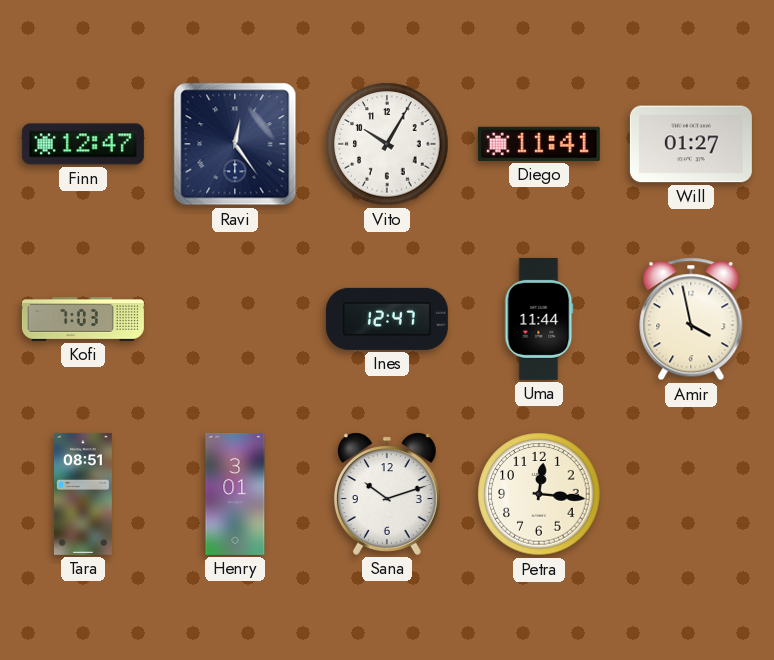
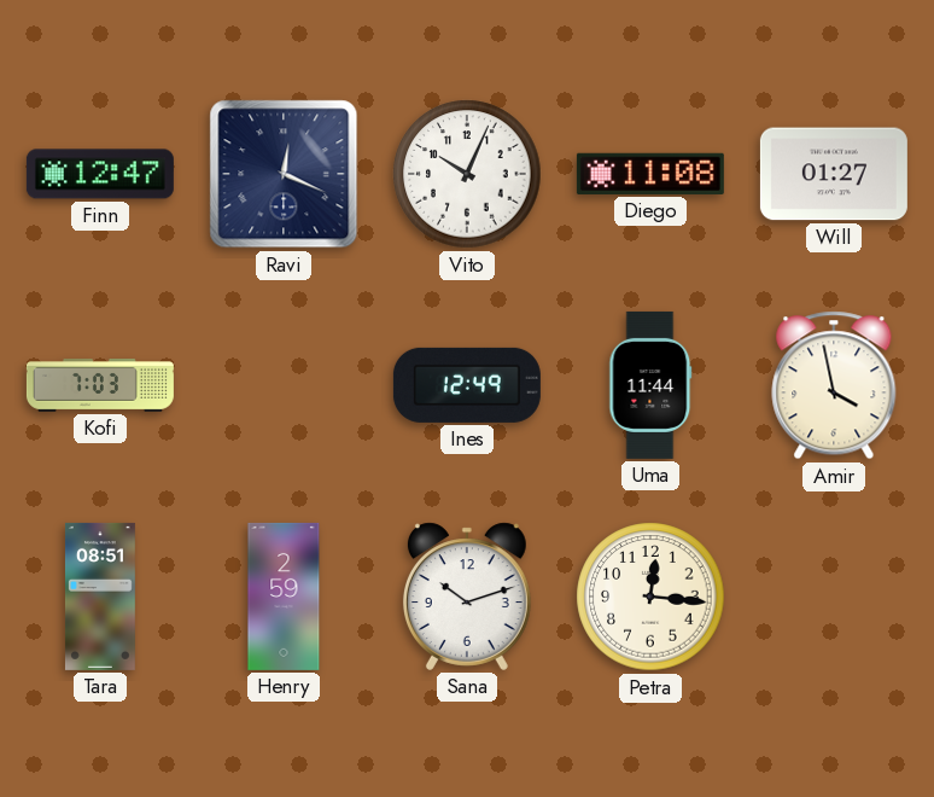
Ravi: 12:24 -> 12:19 (284, 174)
Vito: 10:05 -> 10:04 (467, 174)
Diego: 11:41 -> 11:08 (650, 174)
Ines: 12:47 -> 12:49 (467, 385)
Henry: 3:01 -> 2:59 (284, 597)
